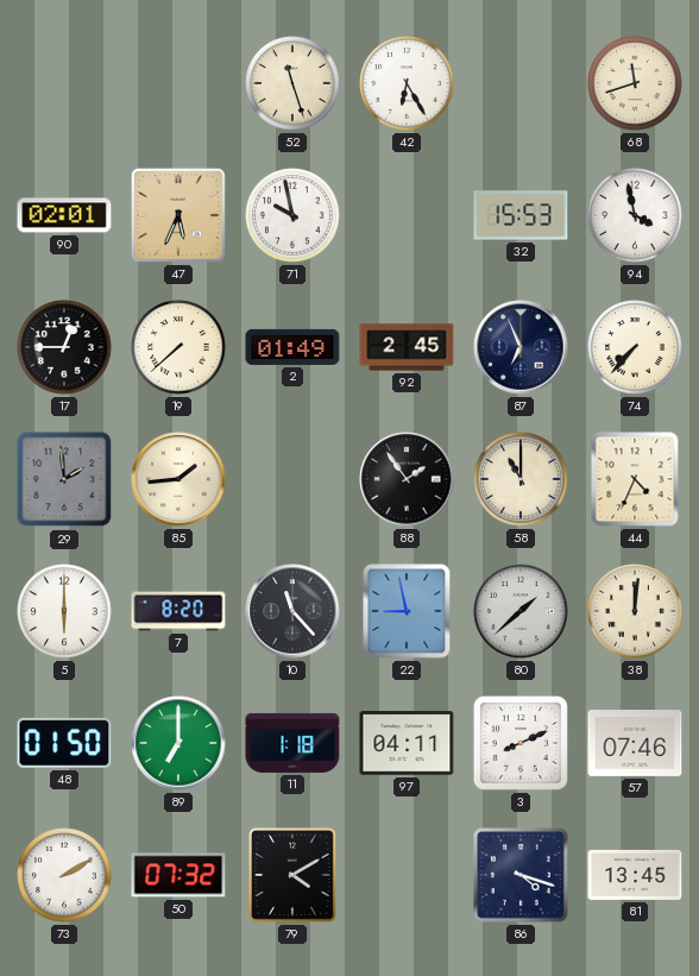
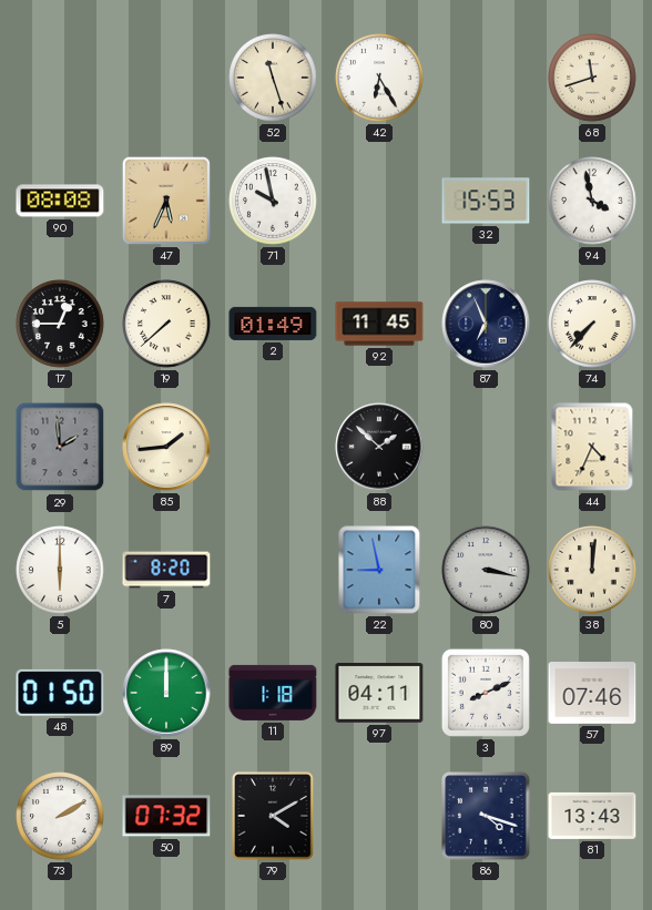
90: 02:01 -> 08:08 (60, 201)
92: 2:45 -> 11:45 (379, 324)
88: 1:54 -> 1:52 (379, 447)
58: 11:00 -> none (521, 479)
10: 11:23 -> none (292, 611)
80: 1:38 -> 3:17 (486, 570)
89: 7:00 -> 12:00 (166, 693)
81: 13:45 -> 13:43 (592, 816)
